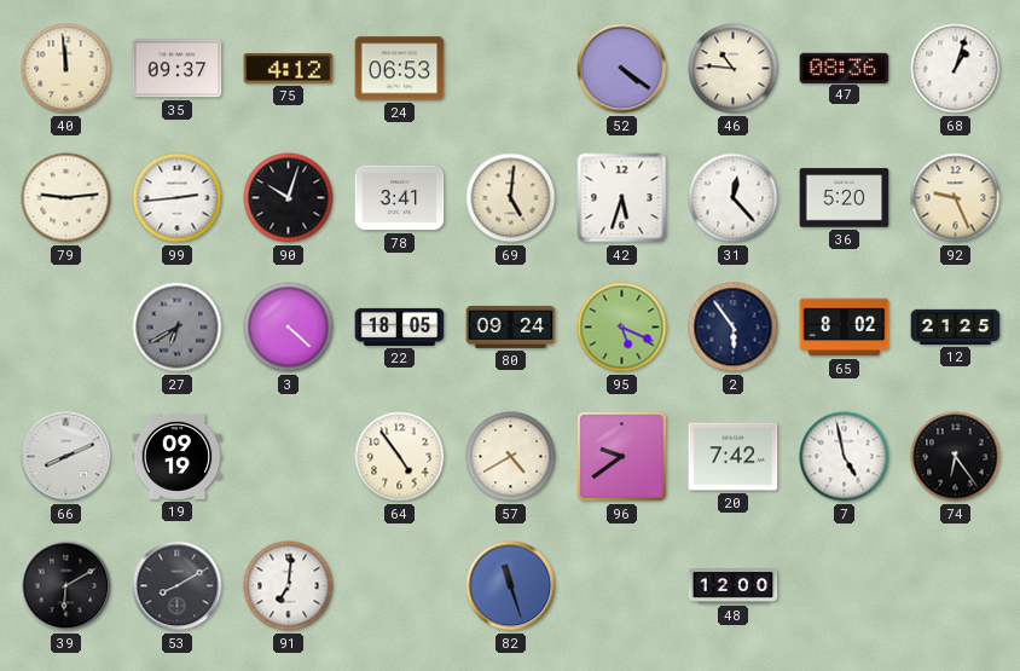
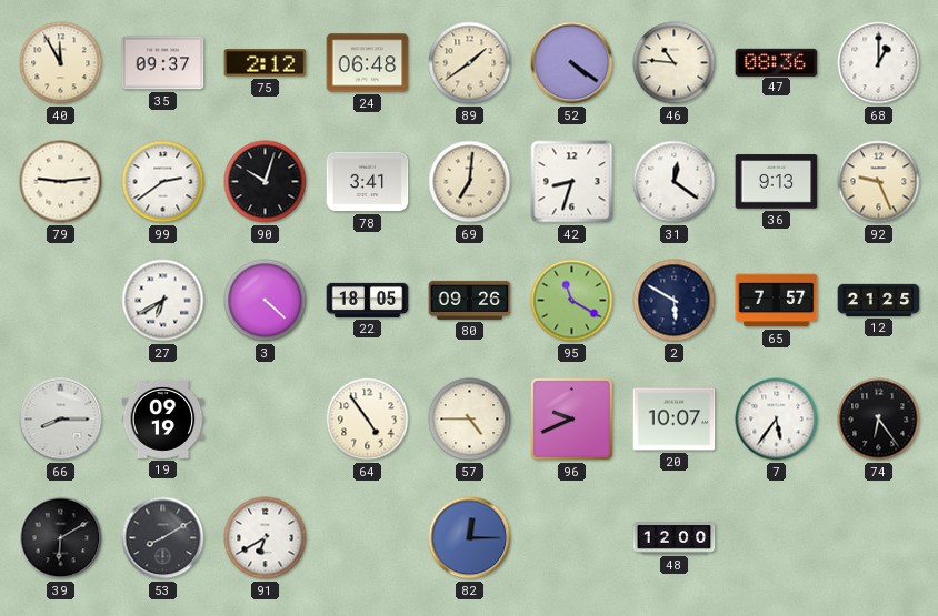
40: 11:59 -> 11:55 (61, 63)
75: 4:12 -> 2:12 (266, 63)
24: 06:53 -> 06:48 (368, 63)
89: none -> 1:39 (470, 63)
68: 1:03 -> 1:00 (879, 63)
99: 2:44 -> 2:39 (163, 182)
69: 5:01 -> 7:01 (470, 182)
42: 5:33 -> 8:33 (572, 182)
31: 12:23 -> 12:21 (675, 182)
36: 5:20 -> 9:13 (777, 182)
27 dial: grey -> white (163, 301)
80: 09:24 -> 09:26 (470, 300)
95: 5:19 -> 11:20 (572, 301)
2: 5:54 -> 5:50 (675, 301)
65: 8:02 -> 7:57 (777, 301)
66: 8:11 -> 8:15 (61, 420)
57: 4:40 -> 4:45 (470, 420)
96: 9:39 -> 9:41 (572, 420)
20: 7:42 -> 10:07 (675, 420)
7: 4:58 -> 5:36 (777, 420)
91: 7:01 -> 6:40 (266, 538)
82: 11:27 -> 12:15 (470, 538)
